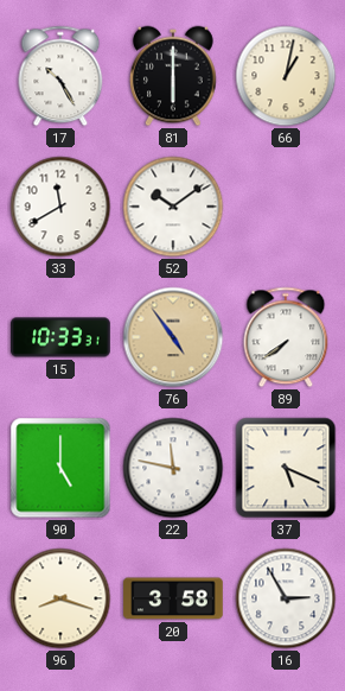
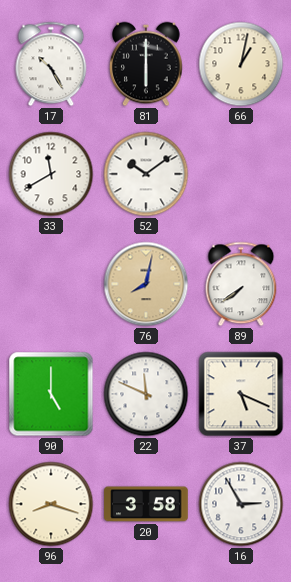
15: 10:33 -> none (60, 337)
76: 4:54 -> 8:02 (146, 284)
22: 11:47 -> 11:49 (146, 394)
